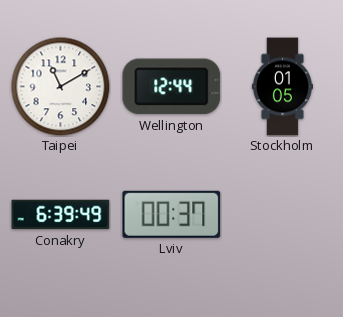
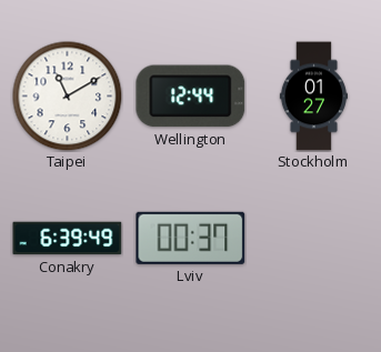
Stockholm: 01:05 -> 01:27 (313, 97)
